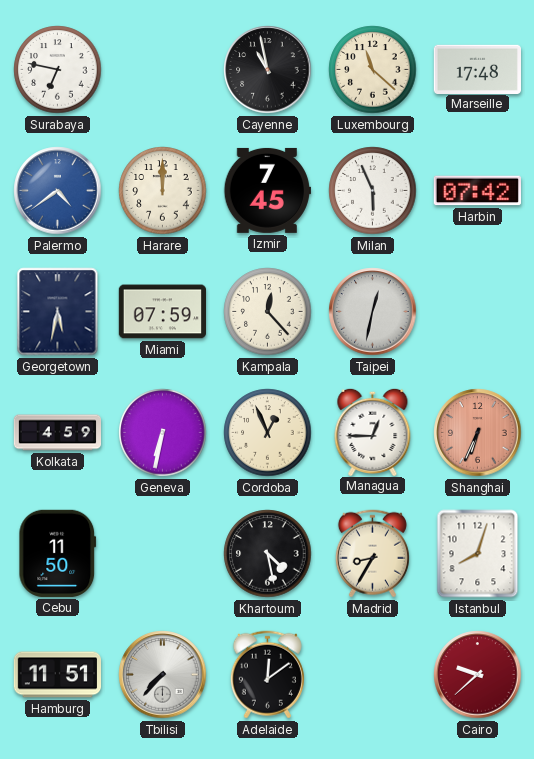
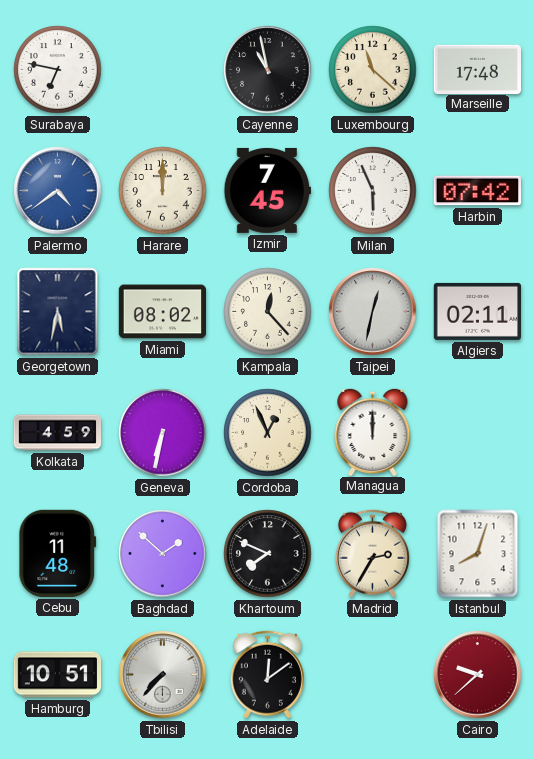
Miami: 07:59 -> 08:02 (162, 312)
Algiers: none -> 02:11 (477, 311)
Managua: 12:45 -> 12:00 (373, 431)
Shanghai: 6:34 -> none (478, 433)
Cebu: 11:50 -> 11:48 (58, 553)
Baghdad: none -> 1:52 (163, 554)
Khartoum: 4:28 -> 7:49 (268, 554)
Madrid: 8:35 -> 2:35 (372, 554)
Hamburg: 11:51 -> 10:51 (57, 675)
